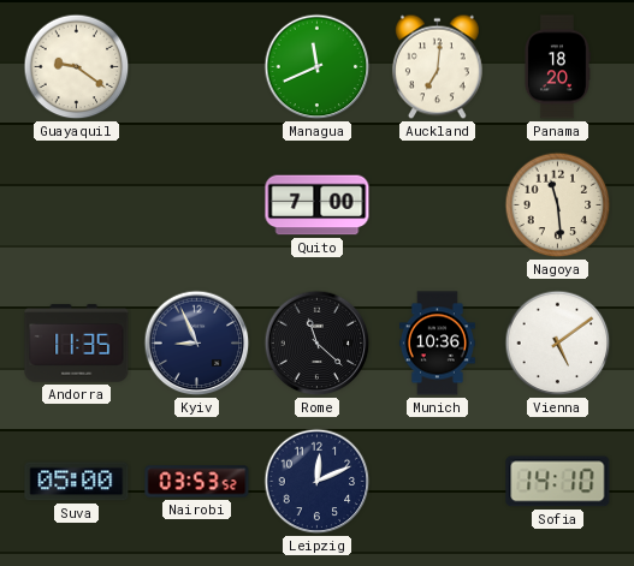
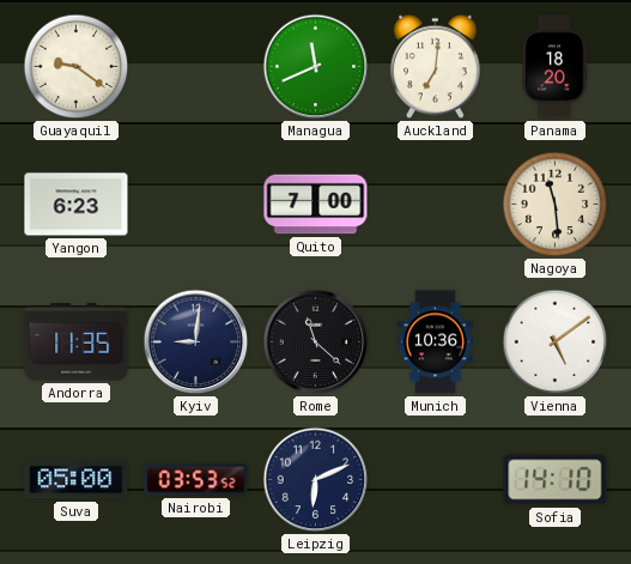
Yangon: none -> 6:23 (77, 205)
Kyiv: 8:56 -> 9:01 (196, 342)
Leipzig: 12:11 -> 6:11 (316, 480)
